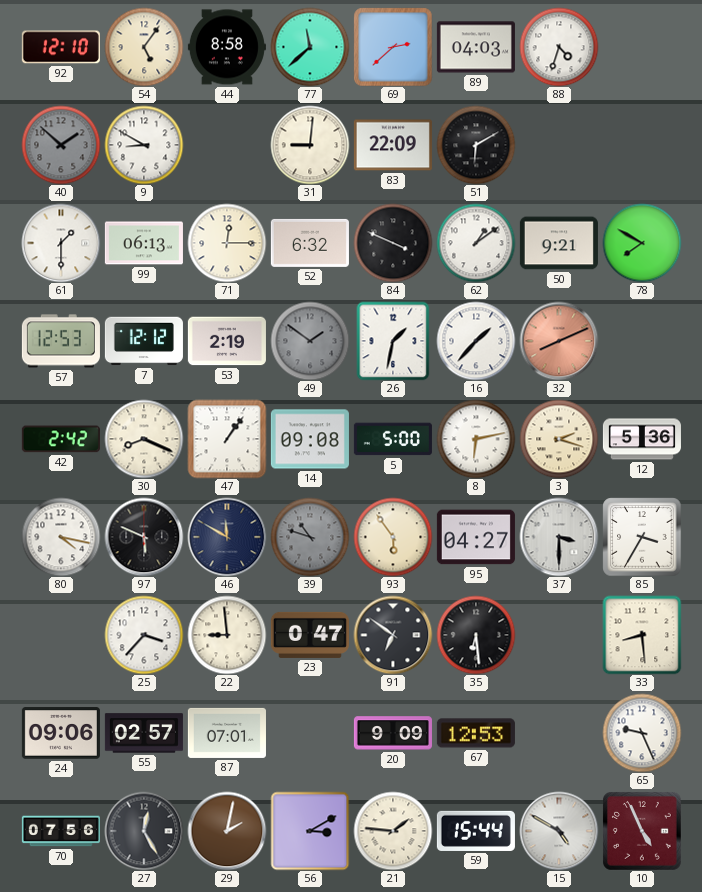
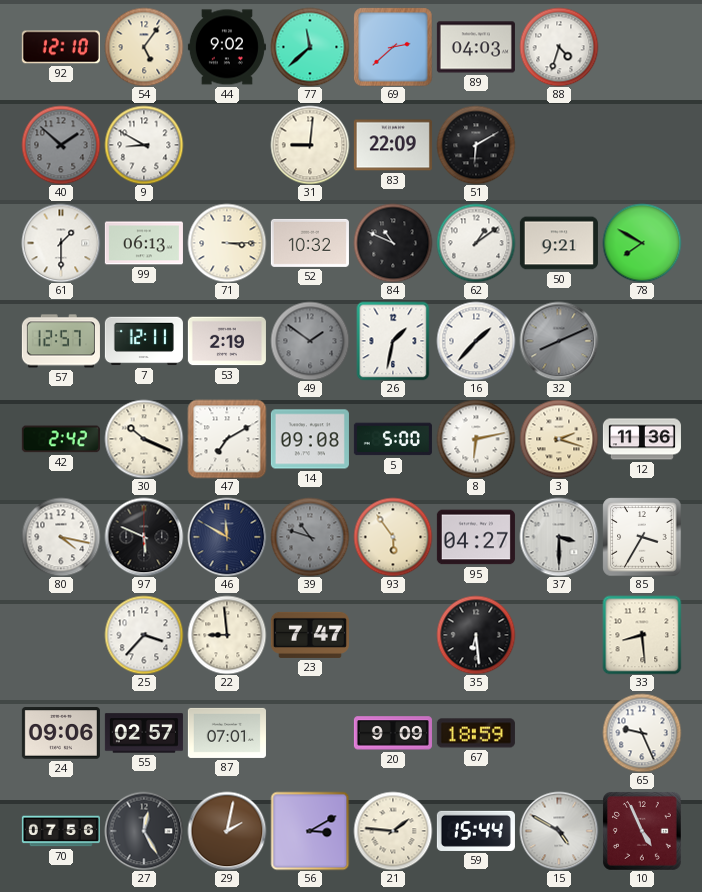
44: 8:58 -> 9:02 (227, 47)
71: 12:15 -> 3:15 (227, 243)
52: 6:32 -> 10:32 (310, 243)
84: 3:49 -> 10:49 (393, 243)
57: 12:53 -> 12:57 (61, 341)
7: 12:12 -> 12:11 (144, 341)
32 dial: salmon -> grey (559, 341)
30: 8:19 -> 10:19 (144, 439)
47: 1:06 -> 7:10 (227, 439)
12: 5:36 -> 11:36 (642, 439)
23: 0:47 -> 7:47 (310, 635)
91: 6:51 -> none (393, 635)
67: 12:53 -> 18:59 (476, 733)
